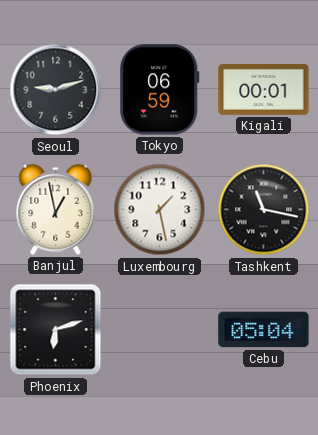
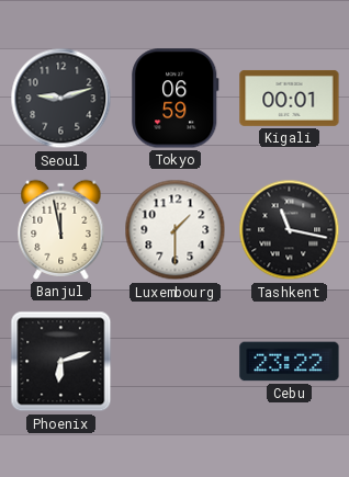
Banjul: 12:58 -> 11:58 (61, 229)
Luxembourg: 1:28 -> 1:30 (176, 230)
Cebu: 05:04 -> 23:22 (290, 362)
